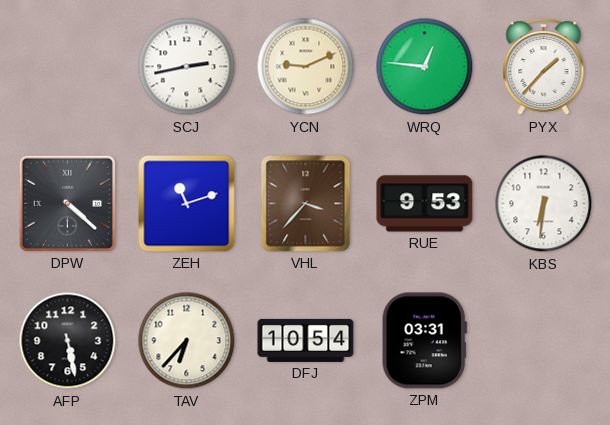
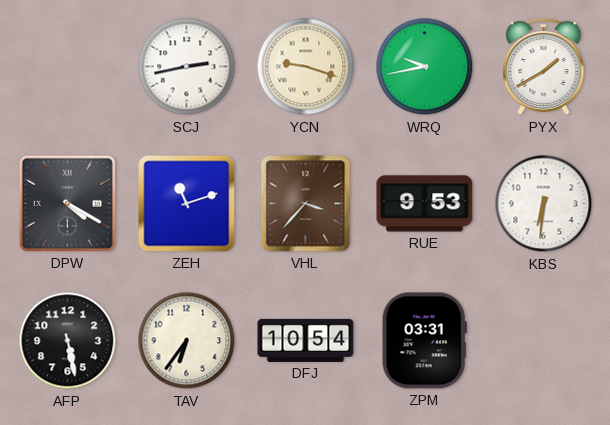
YCN: 9:11 -> 9:18 (306, 67)
WRQ: 12:46 -> 9:43 (425, 67)
PYX: 1:37 -> 1:40 (544, 67)
DPW: 4:22 -> 4:20 (67, 203)
TAV: 6:37 -> 6:36 (187, 341)
